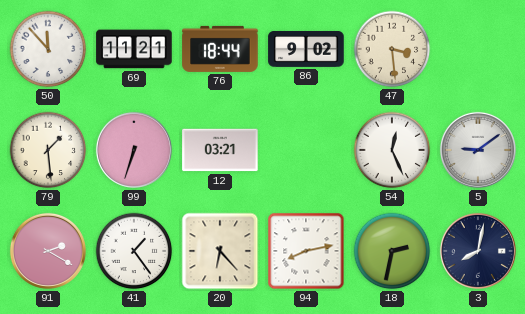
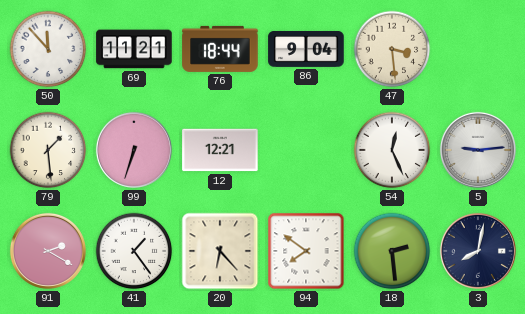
86: 9:02 -> 9:04 (306, 49)
12: 03:21 -> 12:21 (220, 150)
5: 9:09 -> 9:14 (478, 150)
94: 8:13 -> 7:51 (306, 251)
18: 2:32 -> 2:29 (392, 251)
